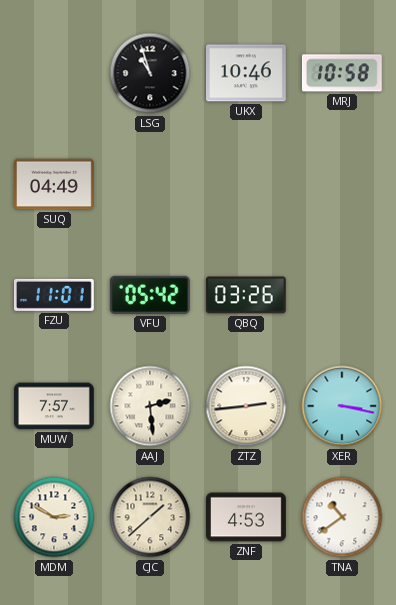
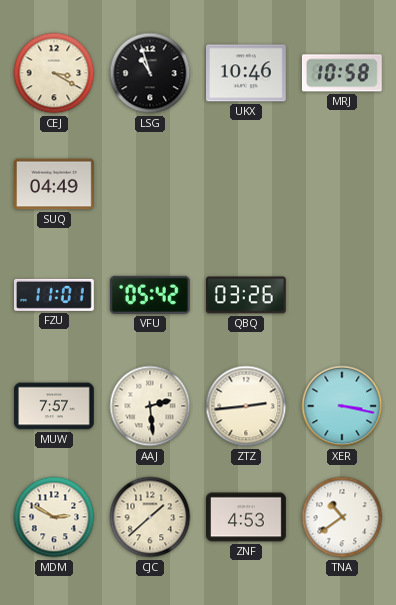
CEJ: none -> 3:20 (54, 73)
